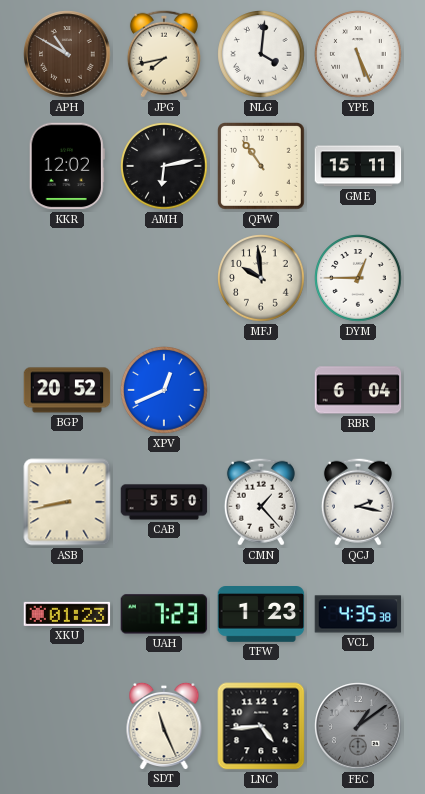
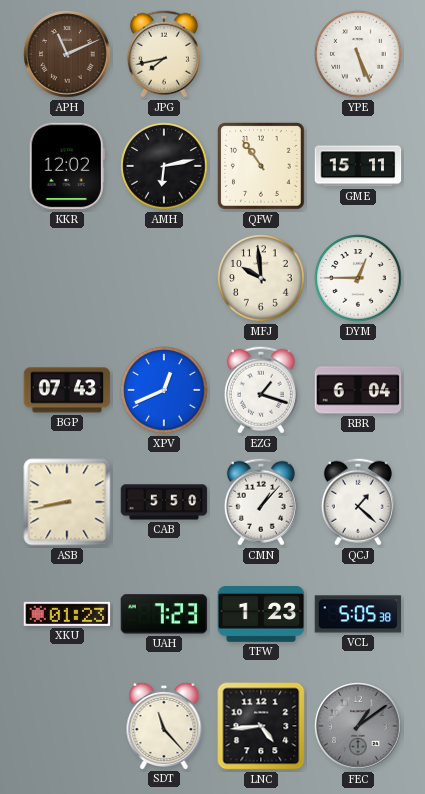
APH: 10:50 -> 11:11 (67, 54)
NLG: 4:01 -> none (261, 54)
BGP: 20:52 -> 07:43 (67, 390)
EZG: none -> 1:18 (261, 390)
CMN: 1:23 -> 1:07 (261, 502)
QCJ: 2:17 -> 1:22 (358, 502)
VCL: 4:35 -> 5:05 (358, 614)
SDT: 11:26 -> 11:23 (164, 725)
